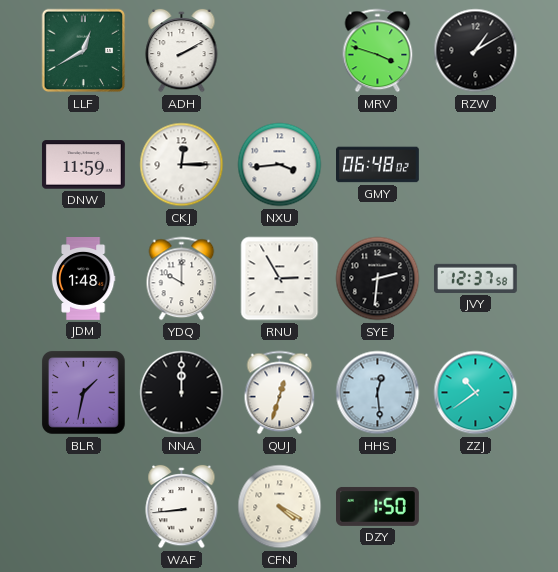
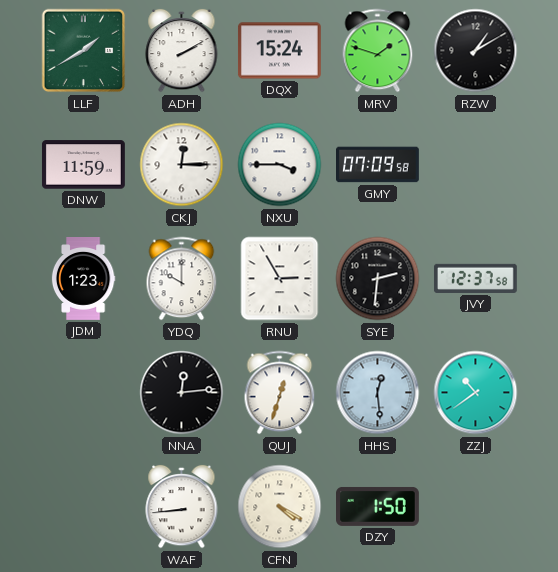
LLF: 12:40 -> 1:40 (84, 51)
DQX: none -> 15:24 (279, 51)
MRV: 3:48 -> 1:48 (378, 51)
NXU: 3:44 -> 3:45 (280, 165)
GMY: 06:48 -> 07:09 (378, 165)
JDM: 1:48 -> 1:23 (83, 279)
BLR: 1:32 -> none (83, 393)
NNA: 12:00 -> 12:14 (182, 393)
